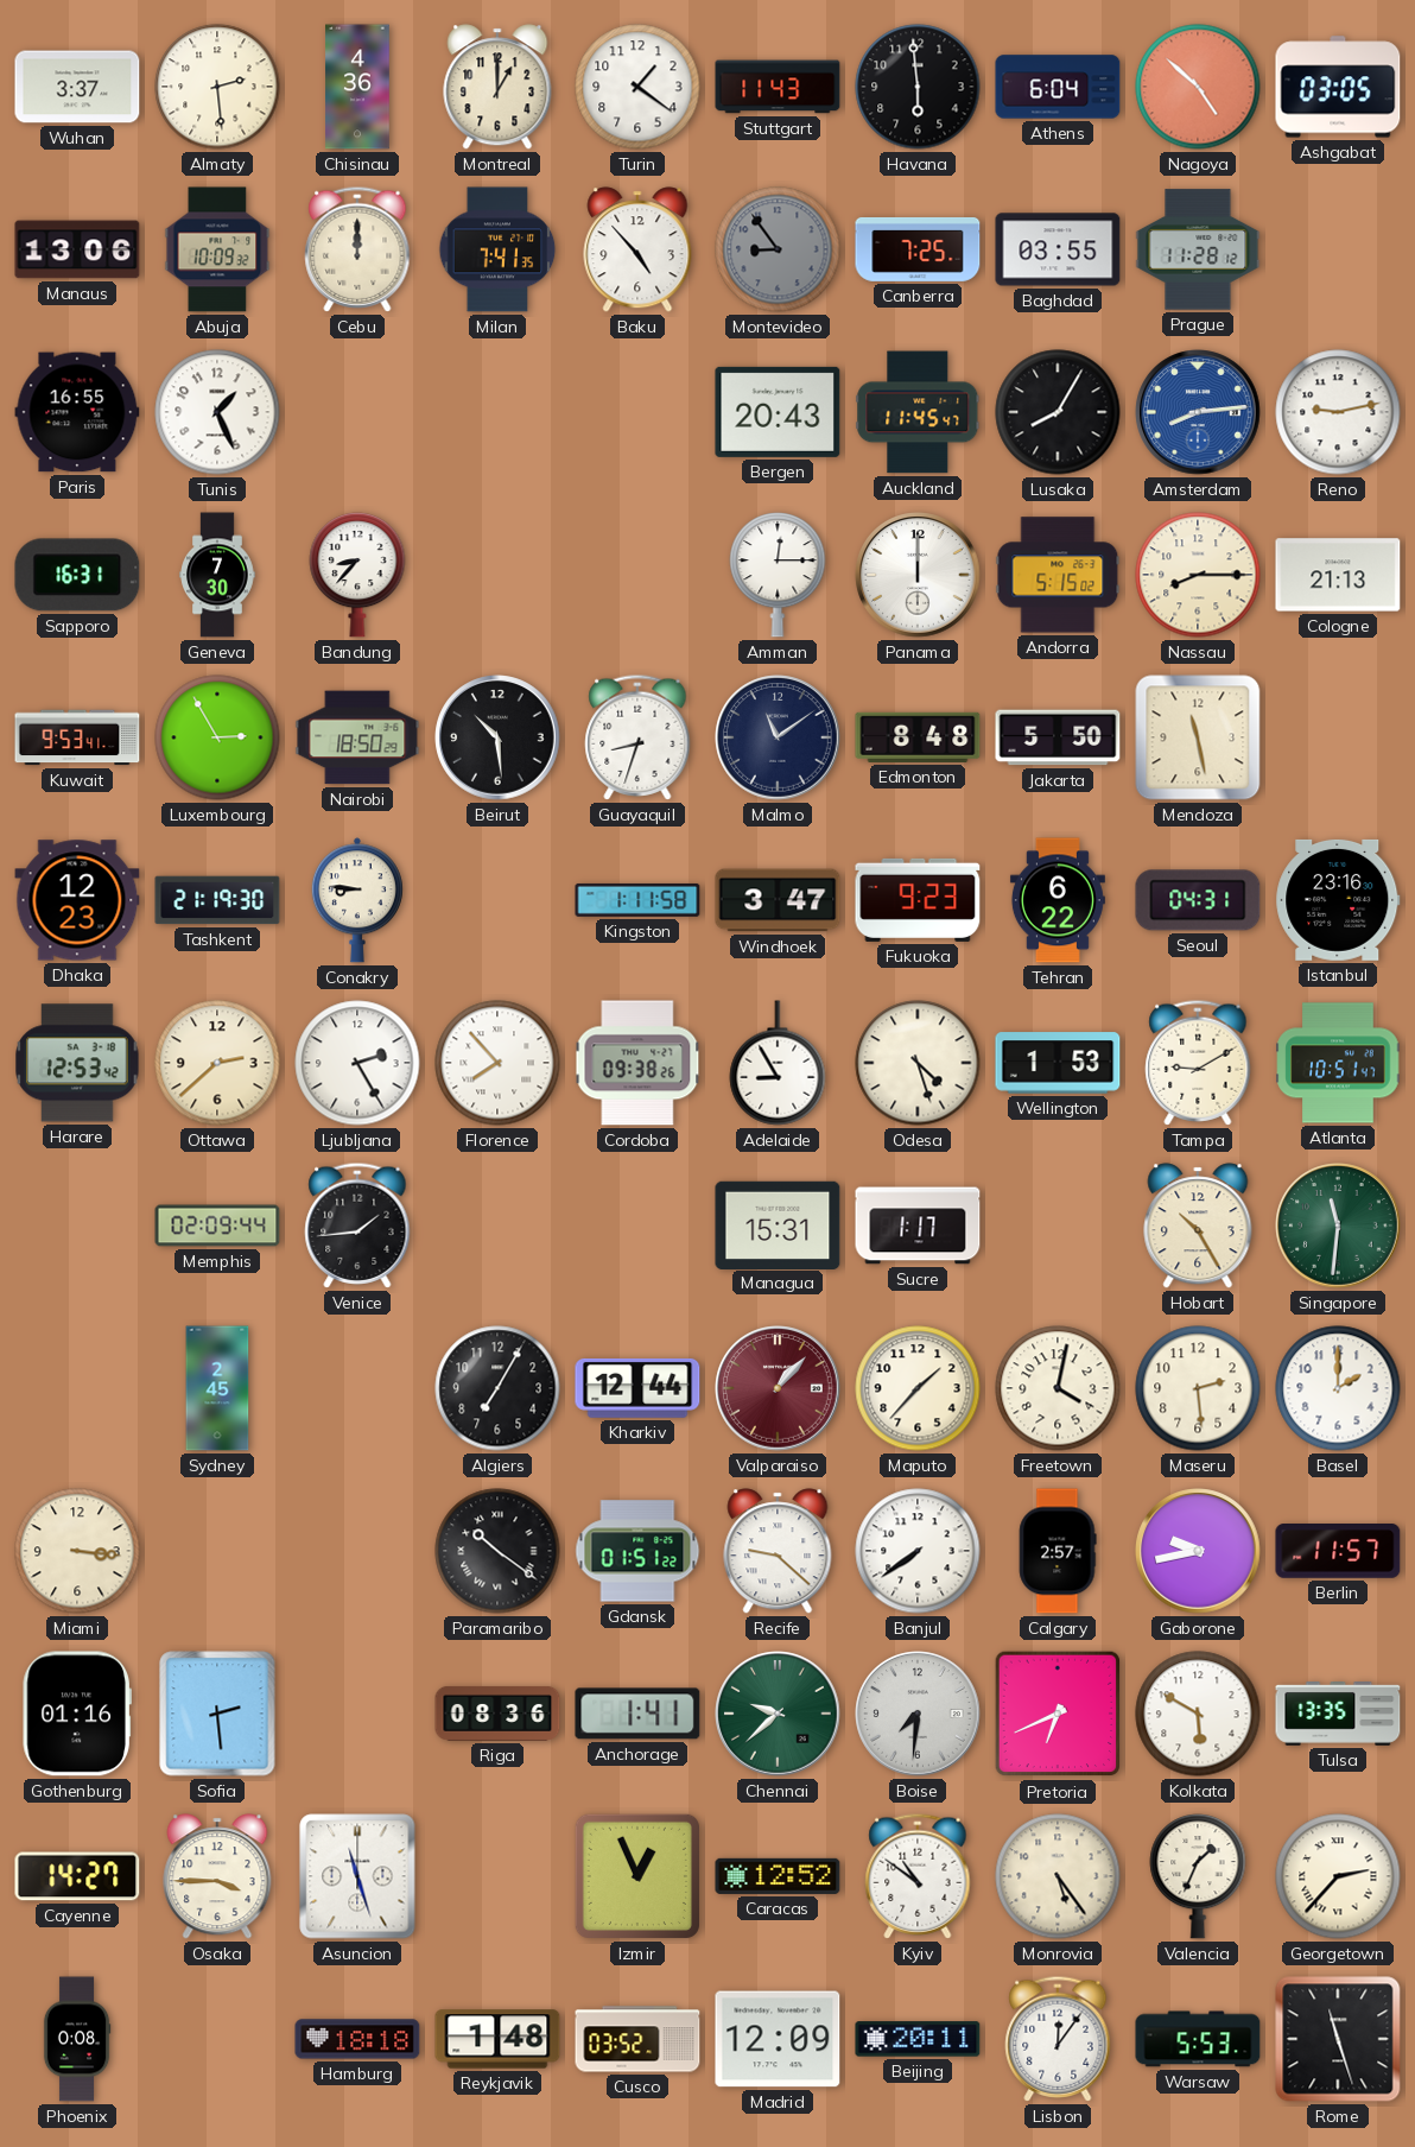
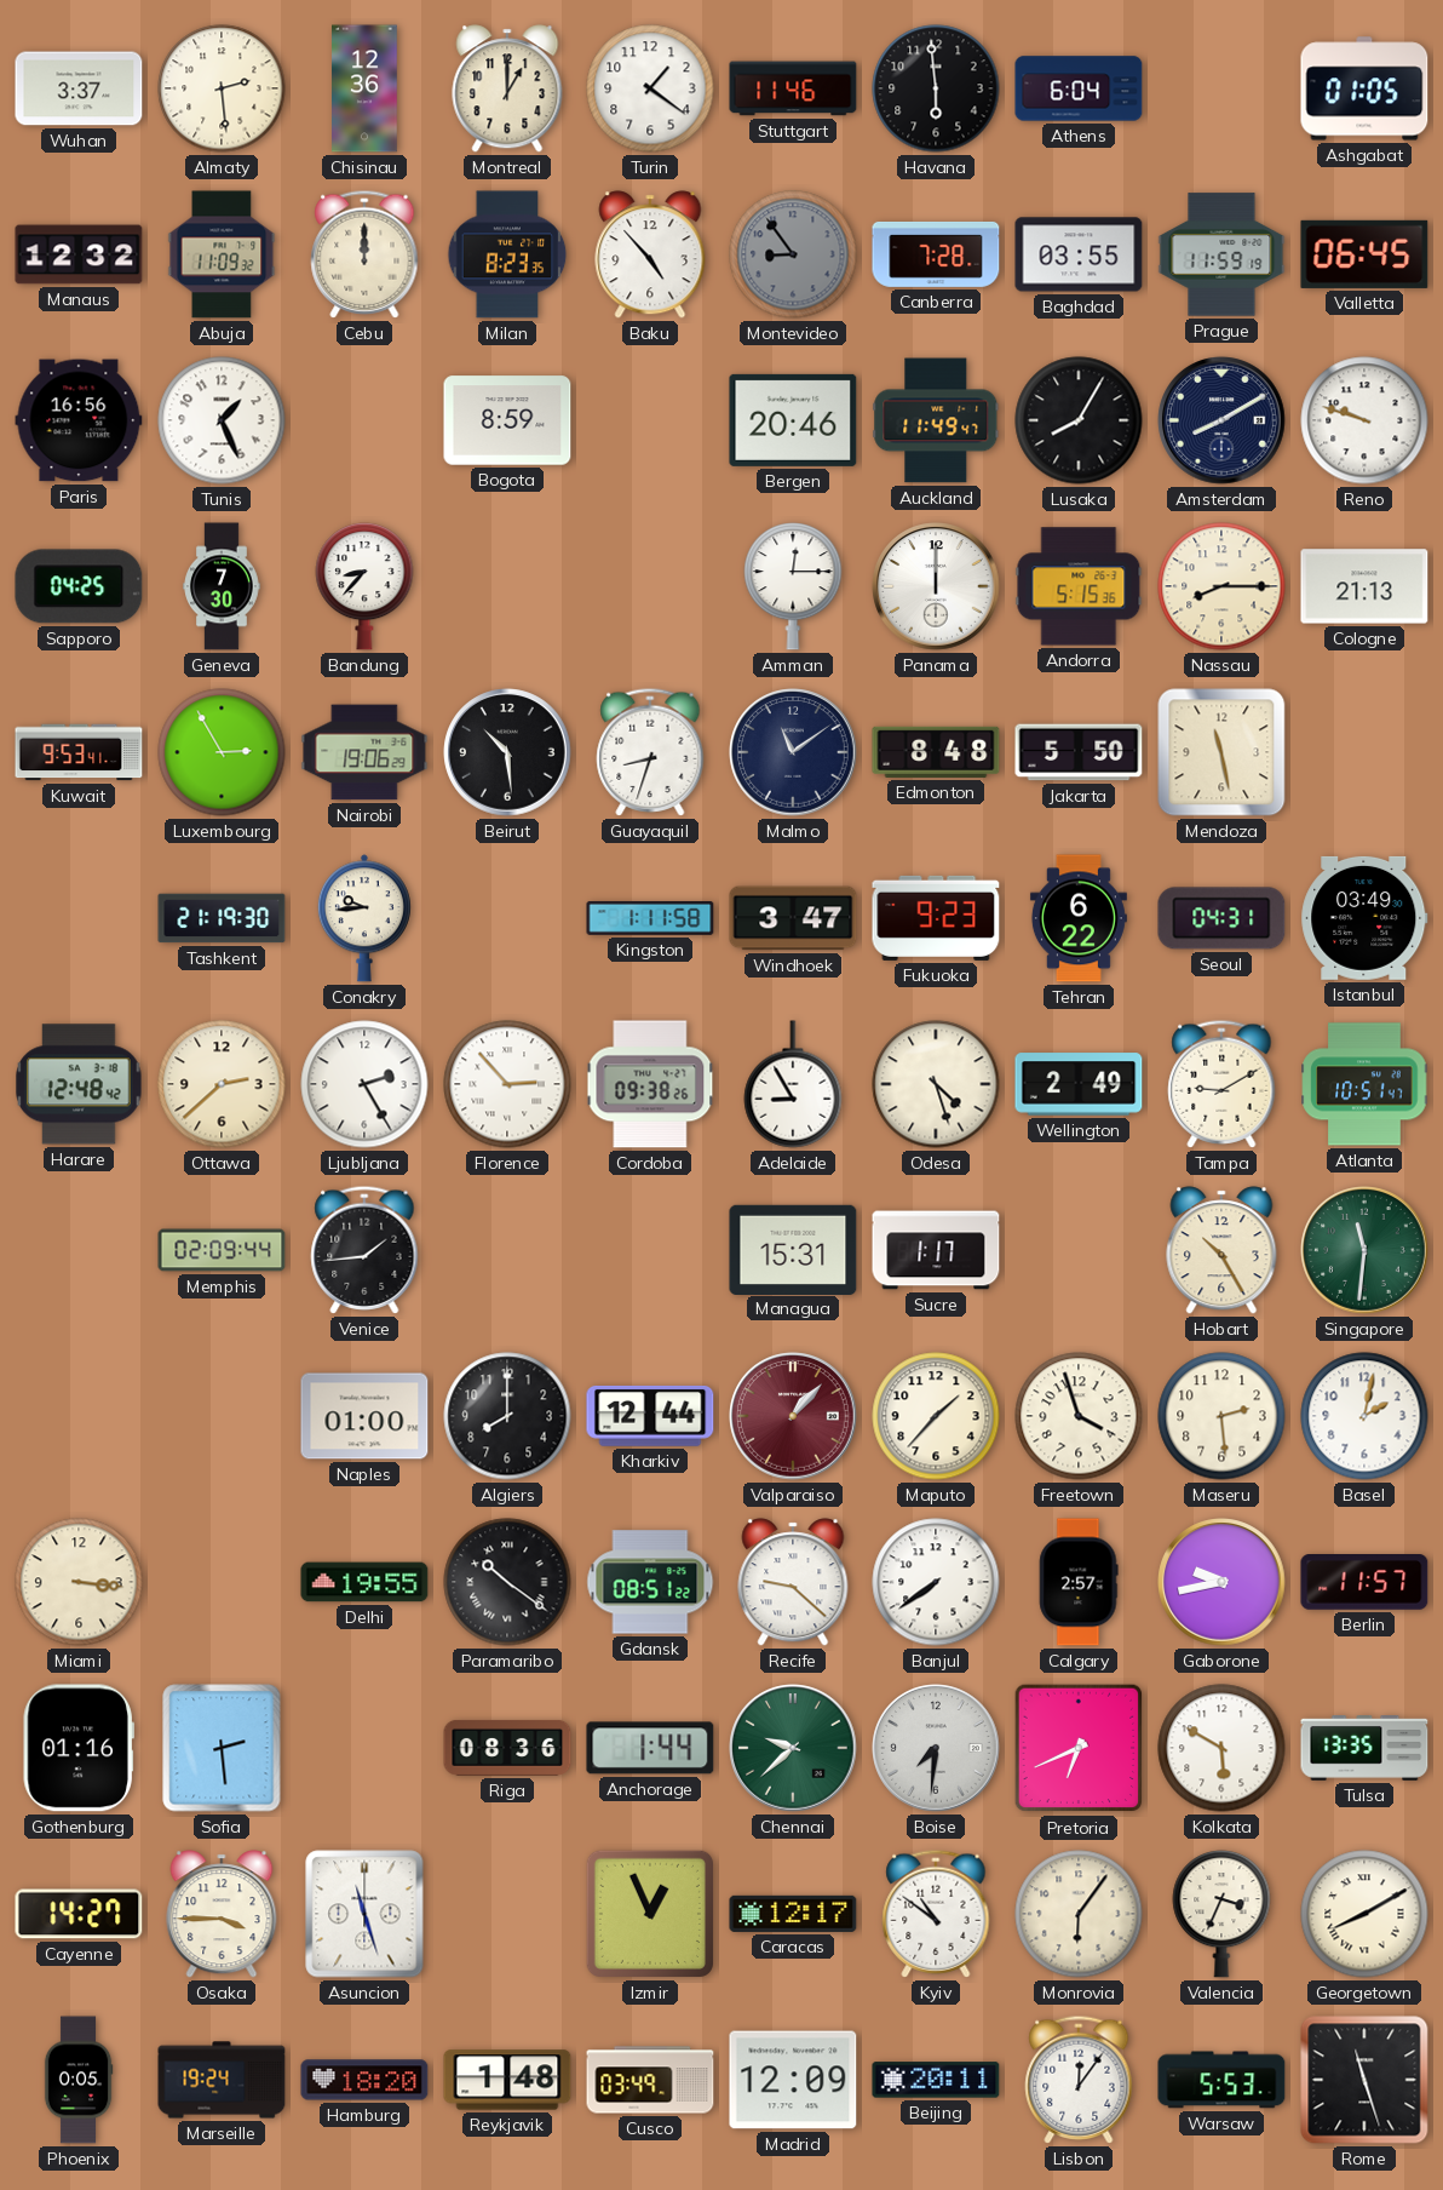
Chisinau: 4:36 -> 12:36 (364, 88)
Stuttgart: 11:43 -> 11:46 (793, 88)
Nagoya: 4:52 -> none (1198, 87)
Ashgabat: 03:05 -> 01:05 (1364, 88)
Manaus: 13:06 -> 12:32 (79, 254)
Abuja: 10:09 -> 11:09 (222, 254)
Milan: 7:41 -> 8:23 (507, 254)
Canberra: 7:25 -> 7:28 (936, 254)
Prague: 11:28 -> 11:59 (1221, 254)
Valletta: none -> 06:45 (1364, 254)
Paris: 16:55 -> 16:56 (79, 420)
Bogota: none -> 8:59 (507, 420)
Bergen: 20:43 -> 20:46 (793, 420)
Auckland: 11:45 -> 11:49 (936, 420)
Amsterdam: 8:14 -> 8:10 (1221, 420)
Amsterdam dial: blue -> navy (1221, 420)
Reno: 9:13 -> 9:48 (1364, 420)
Sapporo: 16:31 -> 04:25 (79, 586)
Andorra: 5:15:02 -> 5:15:36 (1079, 586)
Nairobi: 18:50 -> 19:06 (364, 752)
Dhaka: 12:23 -> none (77, 900)
Conakry: 8:46 -> 9:44 (364, 918)
Istanbul: 23:16 -> 03:49 (1364, 918)
Harare: 12:53 -> 12:48 (79, 1084)
Florence: 7:53 -> 2:53 (507, 1084)
Wellington: 1:53 -> 2:49 (1079, 1084)
Sydney: 2:45 -> none (217, 1388)
Naples: none -> 01:00 (364, 1416)
Algiers: 7:05 -> 8:00 (507, 1416)
Freetown: 4:02 -> 3:57 (1079, 1416)
Basel: 2:00 -> 2:02 (1364, 1416)
Delhi: none -> 19:55 (364, 1582)
Gdansk: 01:51 -> 08:51 (650, 1582)
Anchorage: 1:41 -> 1:44 (650, 1748)
Caracas: 12:52 -> 12:17 (793, 1914)
Monrovia: 5:24 -> 6:06 (1079, 1914)
Valencia: 1:34 -> 3:34 (1221, 1915)
Georgetown: 2:37 -> 8:10 (1364, 1914)
Phoenix: 0:08 -> 0:05 (79, 2080)
Marseille: none -> 19:24 (222, 2080)
Hamburg: 18:18 -> 18:20 (364, 2080)
Cusco: 03:52 -> 03:49 (650, 2080)
